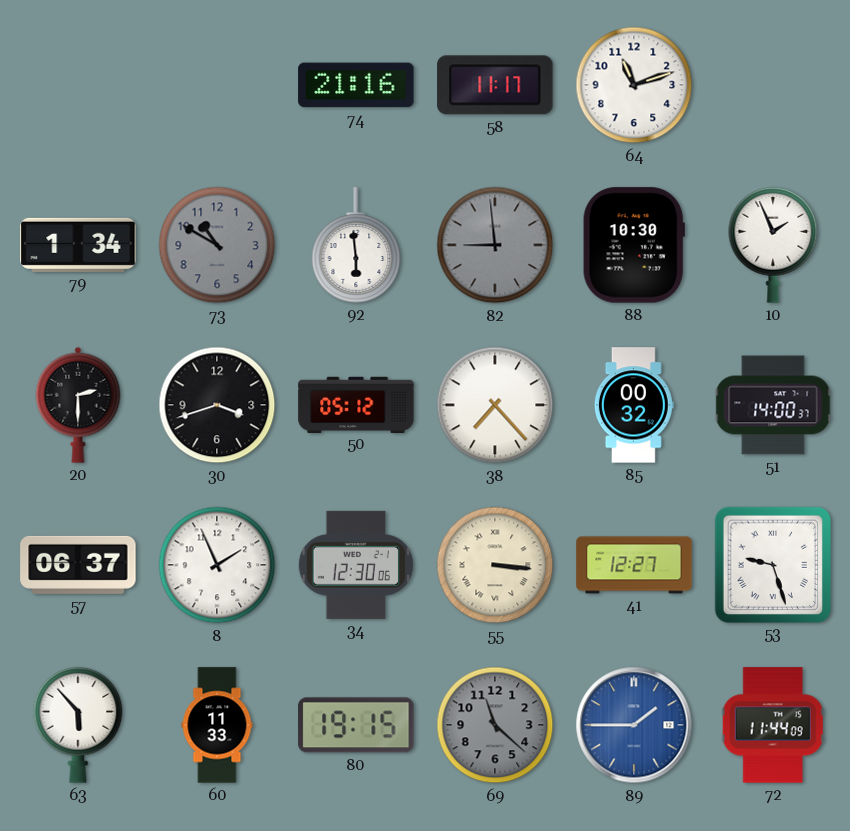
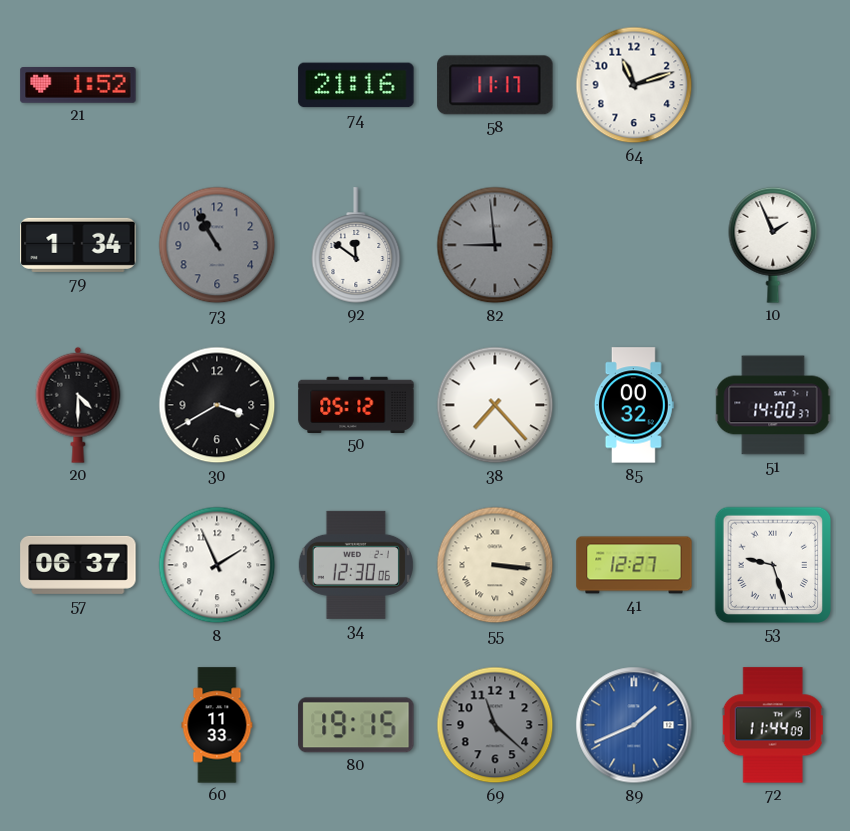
21: none -> 1:52 (78, 86)
73: 10:50 -> 10:55 (217, 245)
92: 5:59 -> 11:51 (356, 245)
88: 10:30 -> none (634, 245)
20: 2:30 -> 4:30 (78, 405)
30: 3:42 -> 3:40 (217, 405)
63: 5:53 -> none (78, 725)
89: 1:45 -> 1:41 (634, 725)
